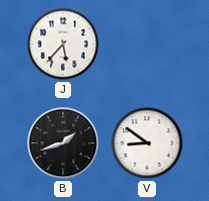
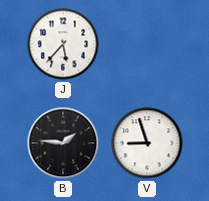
B: 1:42 -> 1:46 (63, 143)
V: 8:51 -> 8:57 (147, 143)
